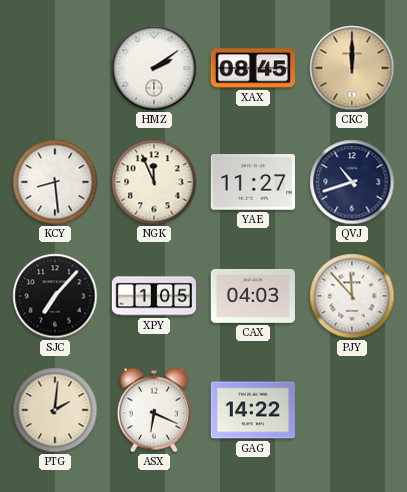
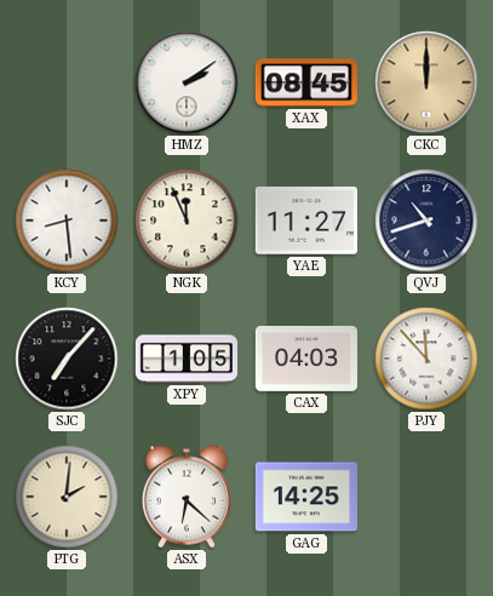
ASX: 6:19 -> 6:22 (187, 497)
GAG: 14:22 -> 14:25 (306, 497)
